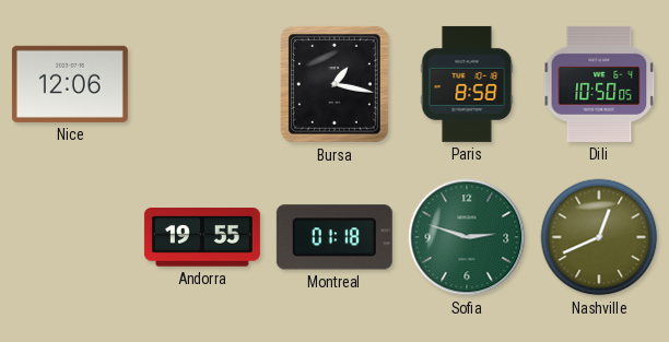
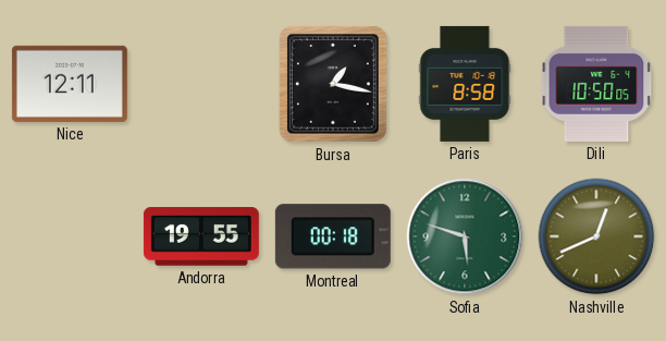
Nice: 12:06 -> 12:11 (70, 84)
Montreal: 01:18 -> 00:18 (333, 236)
Sofia: 2:48 -> 5:48 (465, 236)
